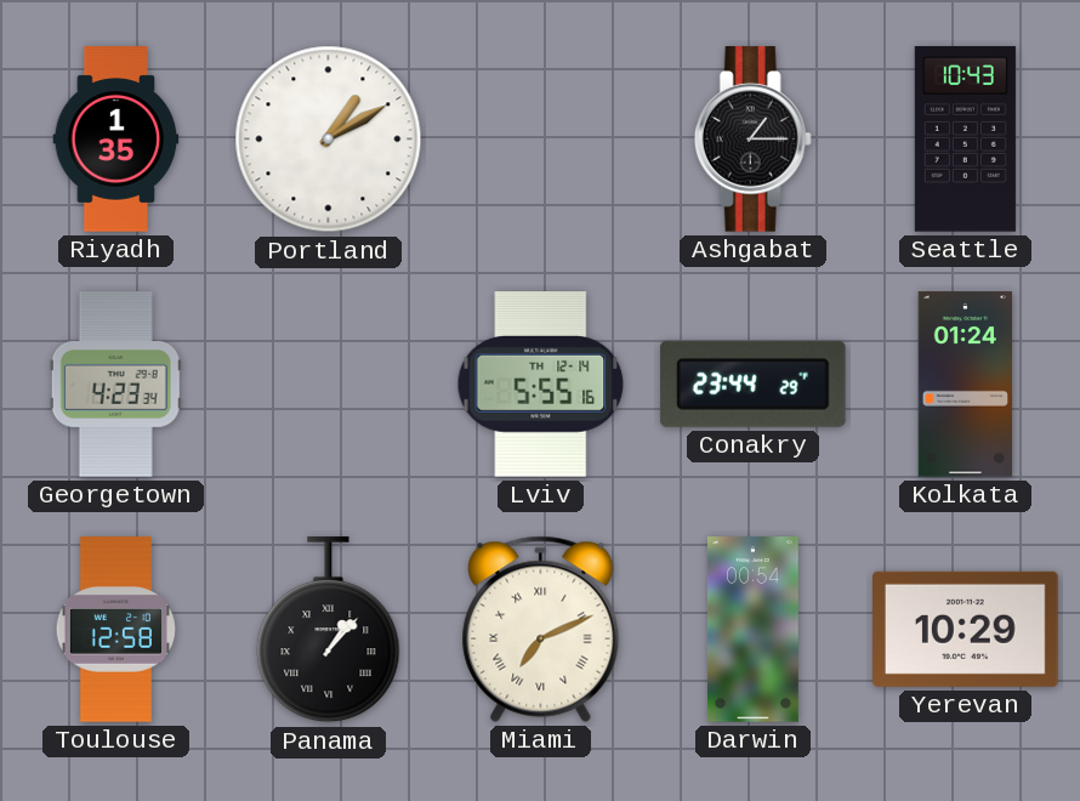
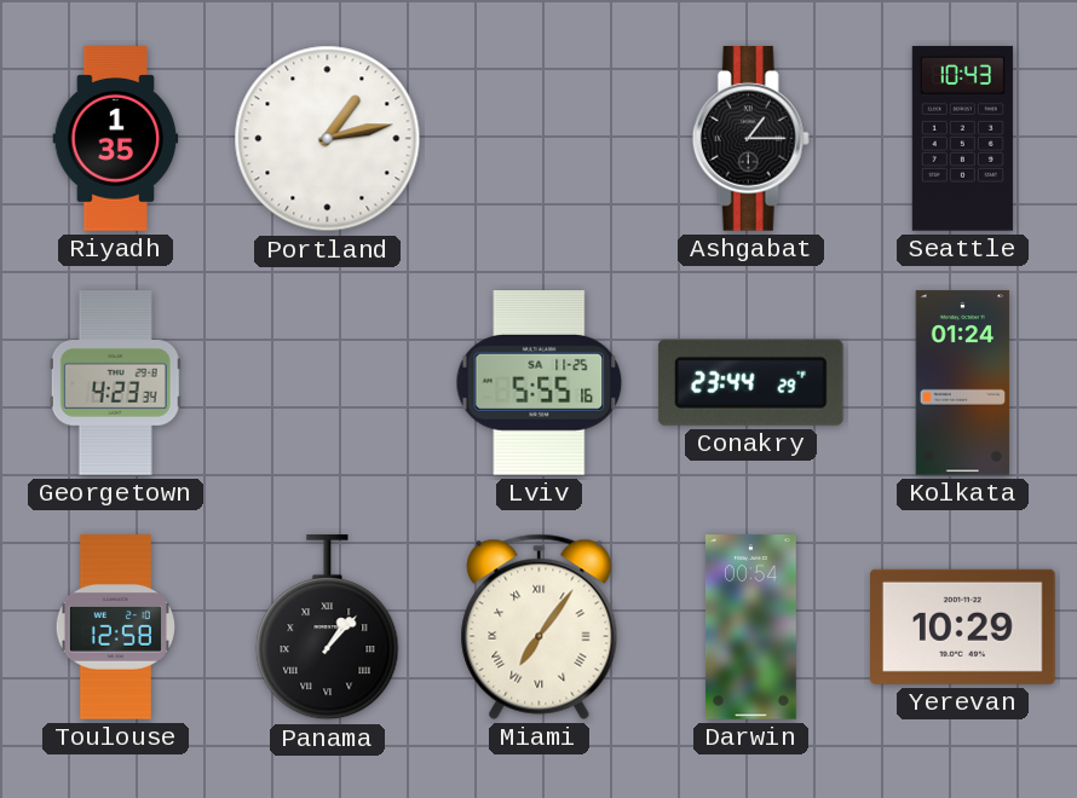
Portland: 1:10 -> 1:13 (328, 139)
Lviv date: TH 12-14 -> SA 11-25 (540, 383)
Miami: 7:11 -> 7:06 (540, 626)
